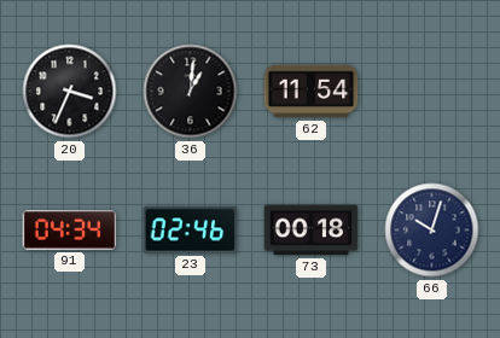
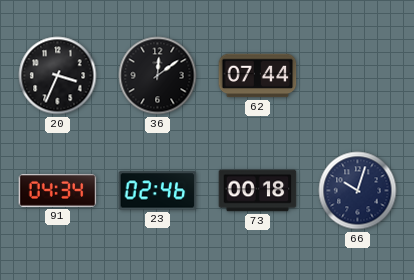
36: 1:01 -> 12:09 (158, 76)
62: 11:54 -> 07:44 (258, 76)
